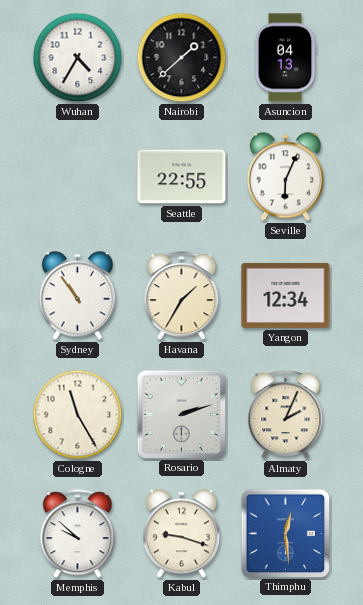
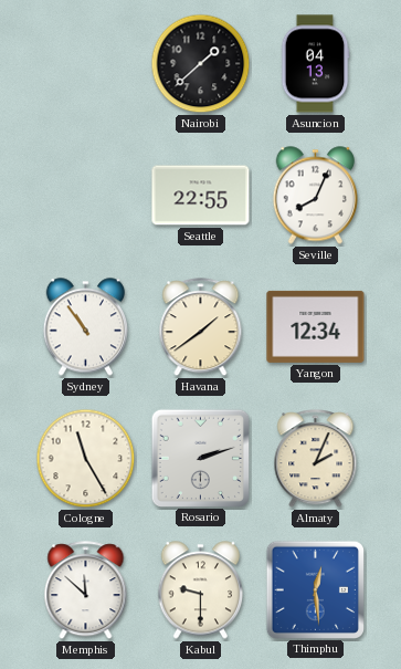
Wuhan: 4:35 -> none (78, 58)
Seville: 6:04 -> 8:04 (315, 196)
Havana: 1:35 -> 1:39 (201, 327)
Memphis: 9:52 -> 11:52 (86, 590)
Kabul: 9:18 -> 9:30 (200, 590)
